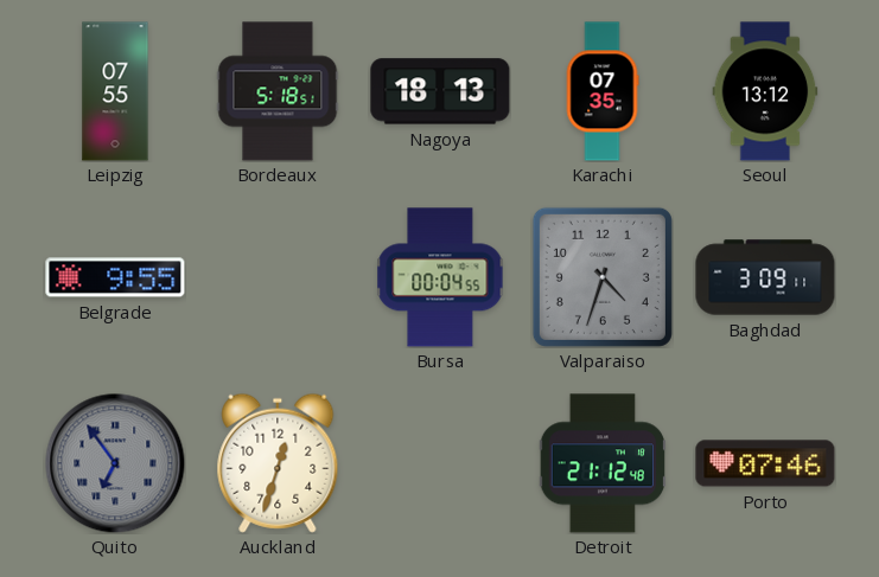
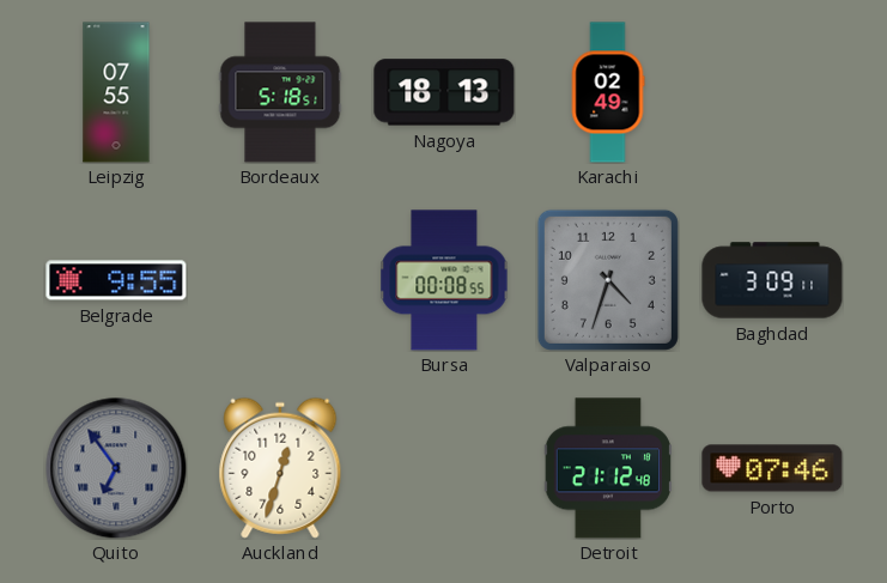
Karachi: 07:35 -> 02:49 (608, 92)
Seoul: 13:12 -> none (765, 91)
Bursa: 00:04 -> 00:08 (444, 280)
